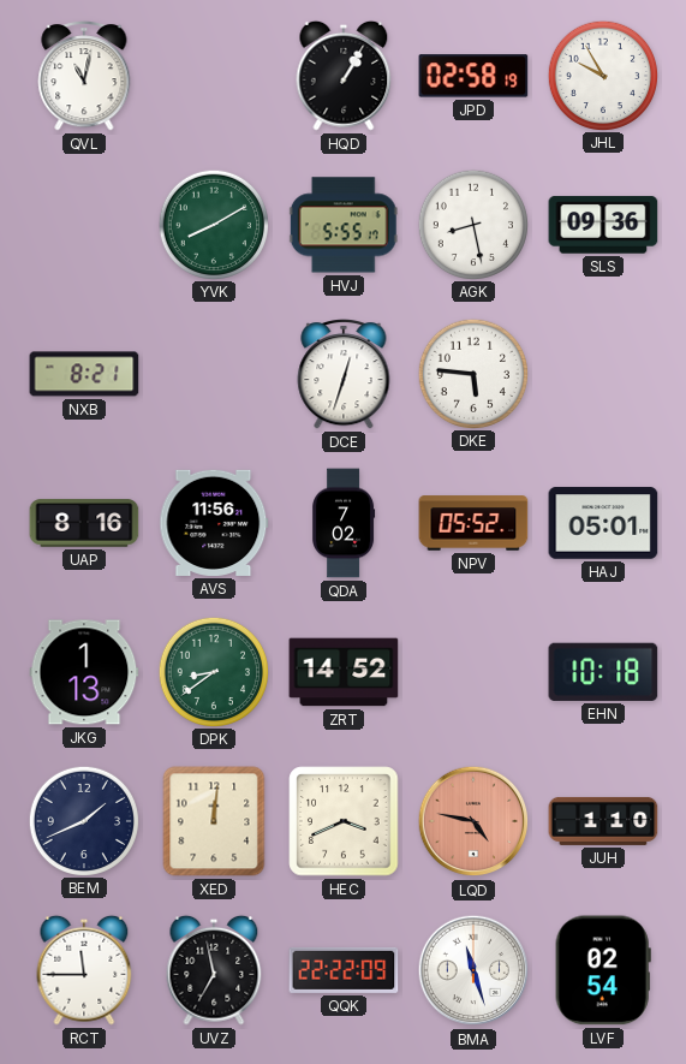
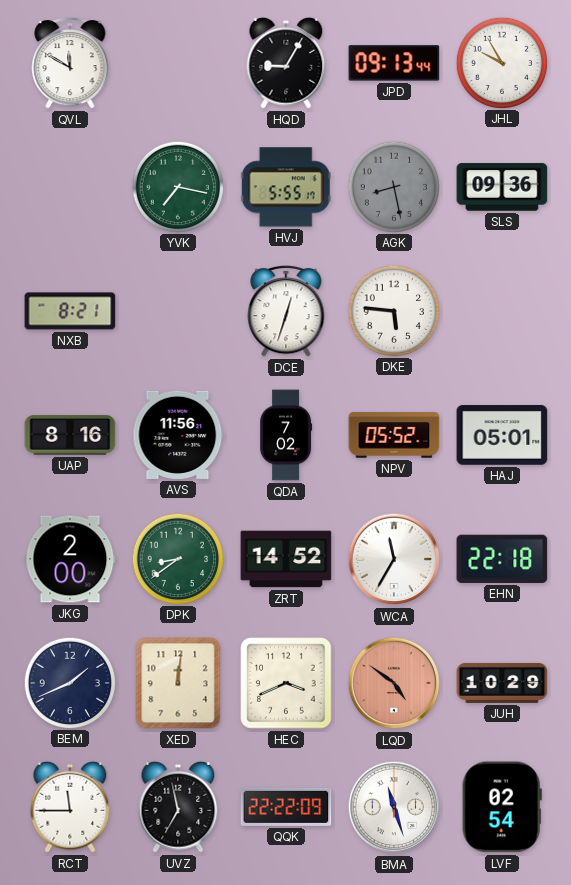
QVL: 11:02 -> 11:50 (70, 64)
HQD: 1:05 -> 9:05 (286, 63)
JPD: 02:58 -> 09:13 (394, 63)
YVK: 8:10 -> 7:17 (177, 186)
AGK dial: white -> grey (393, 186)
JKG: 1:13 -> 2:00 (70, 559)
WCA: none -> 11:35 (394, 559)
EHN: 10:18 -> 22:18 (502, 559)
LQD: 4:47 -> 4:51 (394, 683)
JUH: 1:10 -> 10:29 (502, 683)
